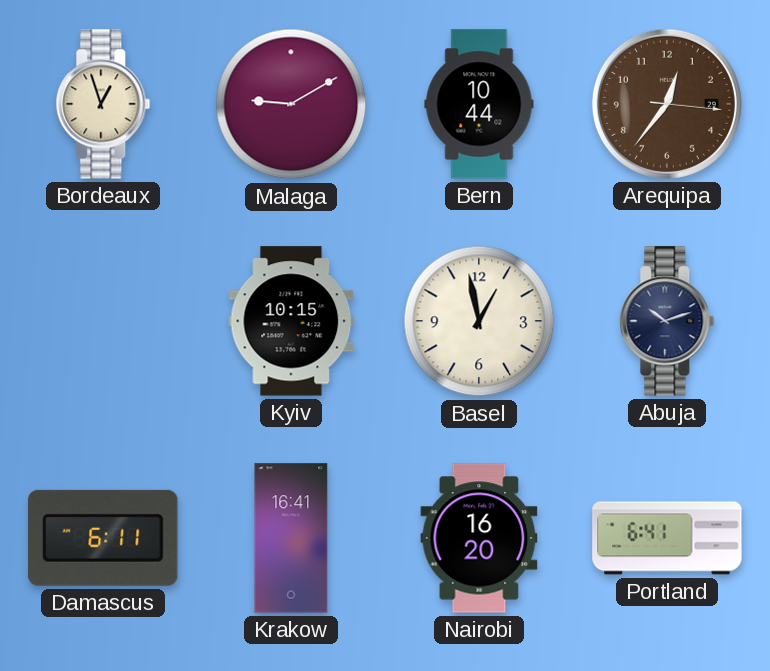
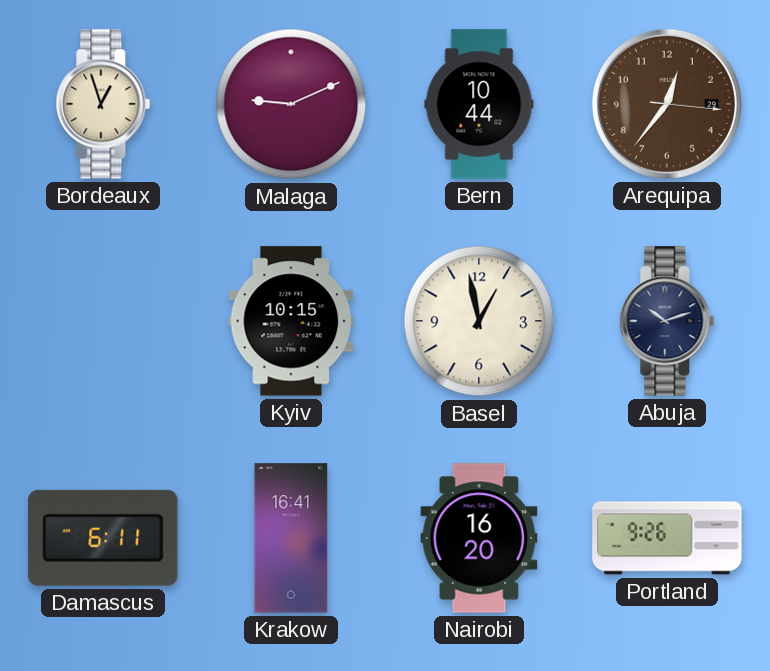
Malaga: 9:10 -> 9:11 (291, 104)
Portland: 6:41 -> 9:26 (667, 538)
